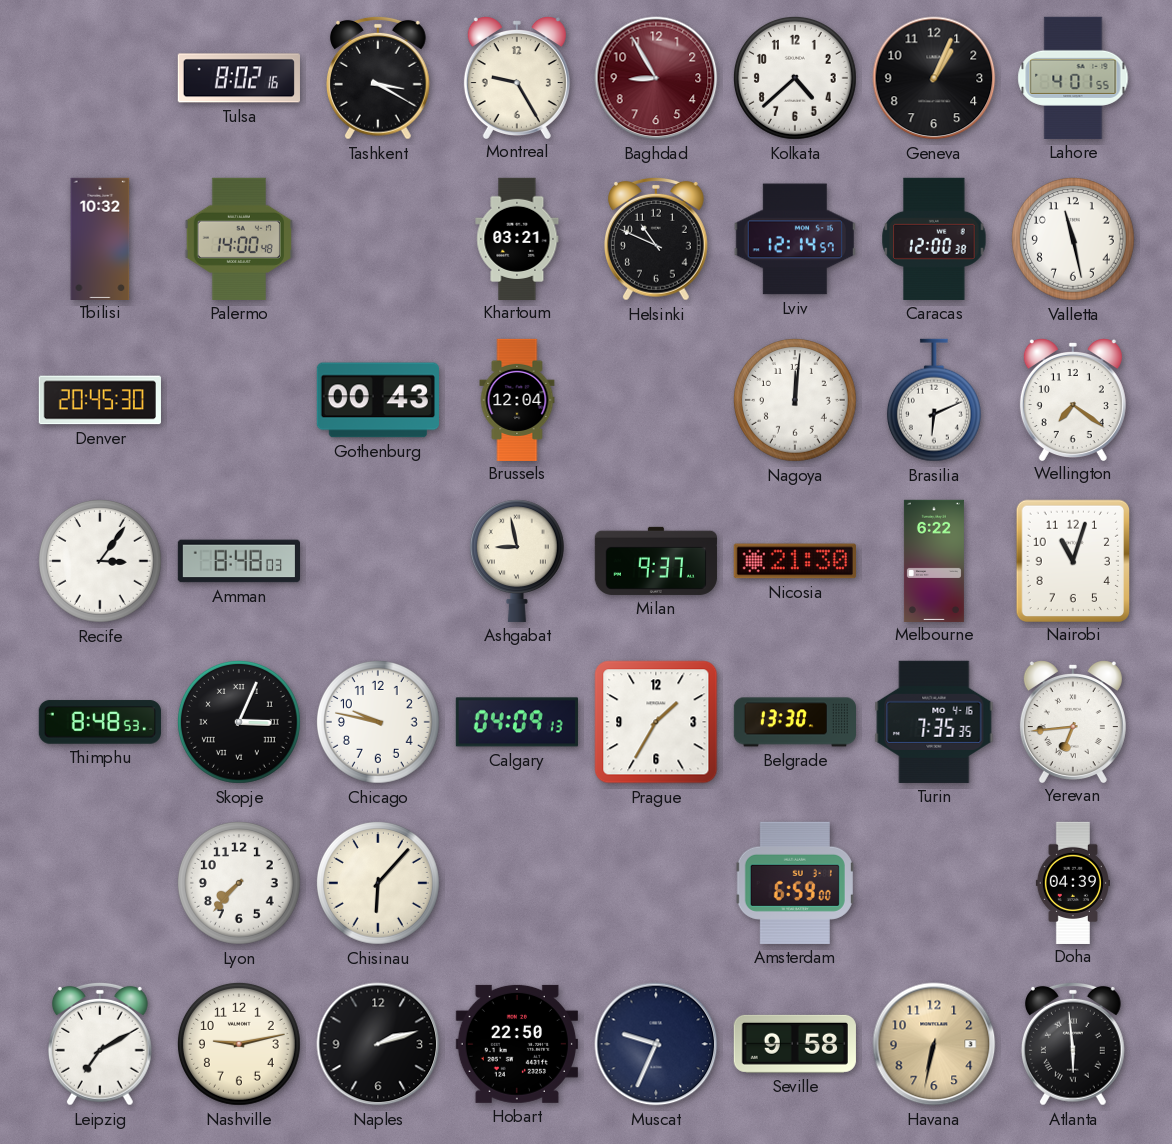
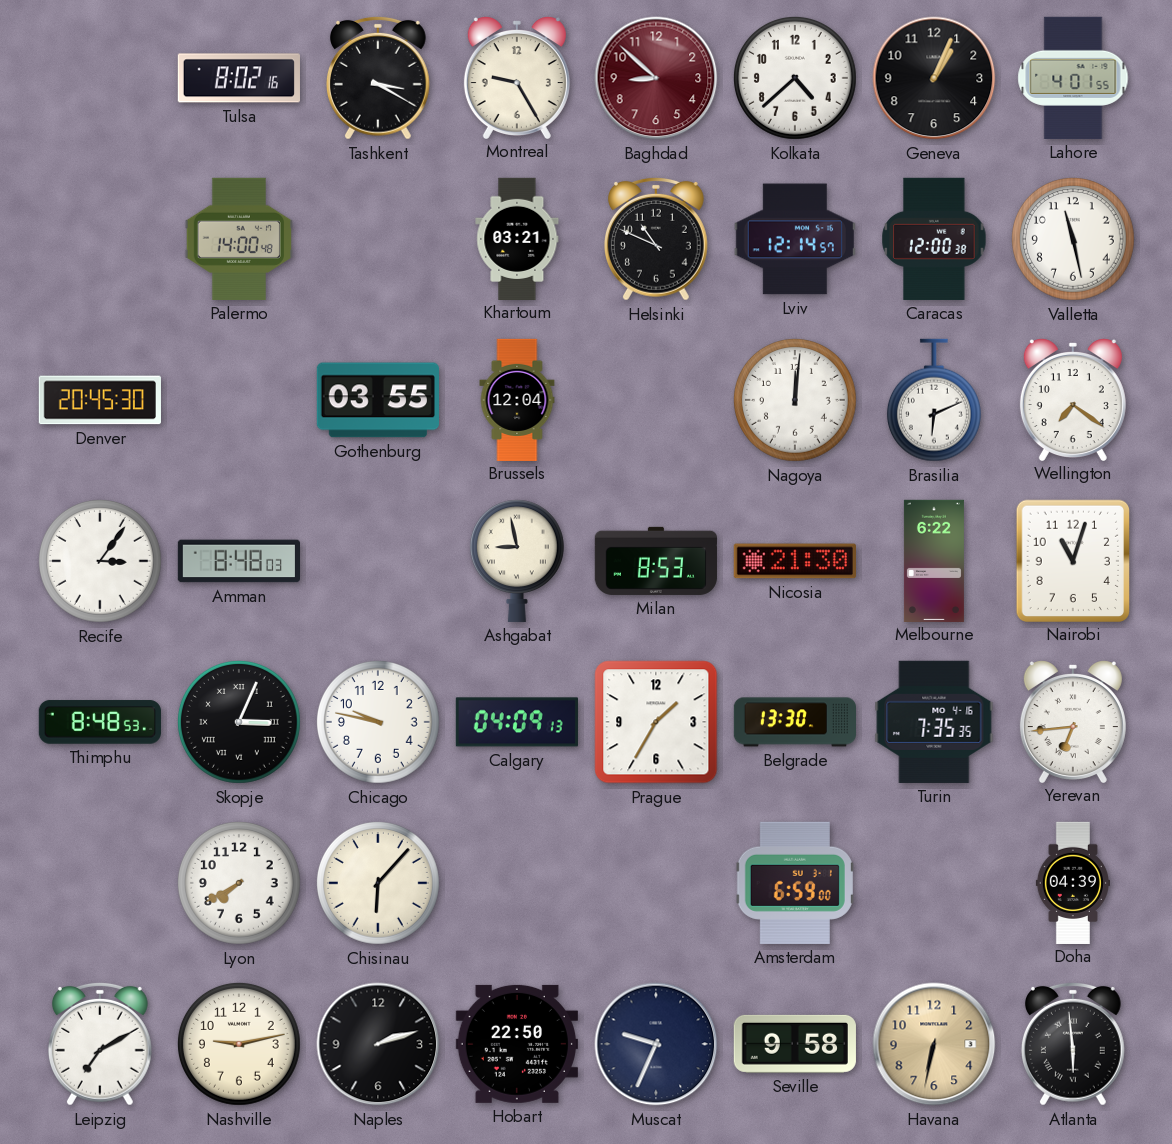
Baghdad: 8:55 -> 8:52 (656, 78)
Tbilisi: 10:32 -> none (100, 238)
Gothenburg: 00:43 -> 03:55 (378, 400)
Milan: 9:37 -> 8:53 (656, 561)
Lyon: 7:37 -> 7:40 (239, 883)
